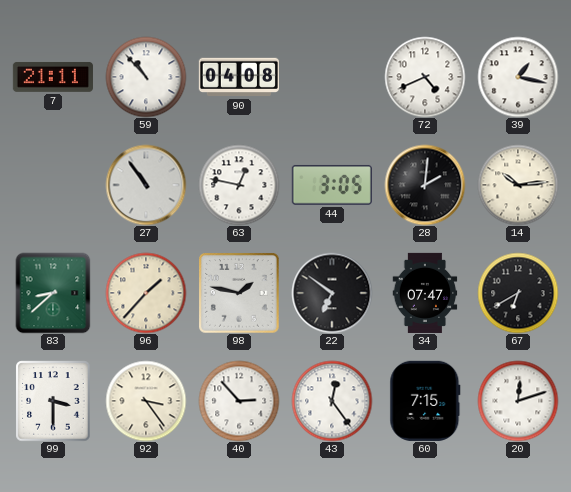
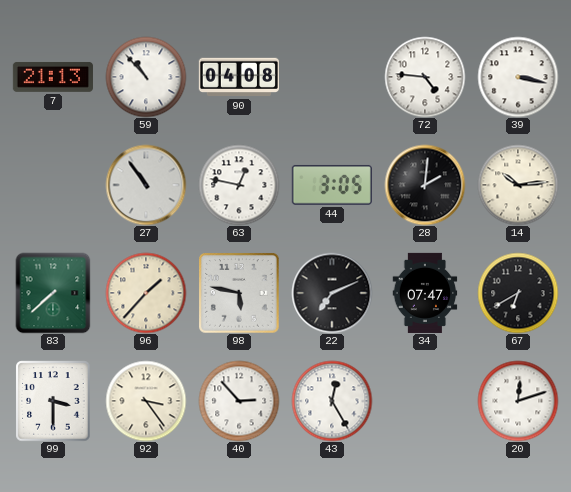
7: 21:11 -> 21:13 (53, 77)
72: 4:41 -> 4:46 (425, 77)
39: 1:17 -> 3:17 (518, 77)
83: 8:38 -> 7:38 (53, 293)
98: 1:47 -> 5:47 (239, 293)
22: 6:51 -> 7:11 (332, 293)
43: 12:24 -> 12:25 (332, 401)
60: 7:15 -> none (425, 401)
